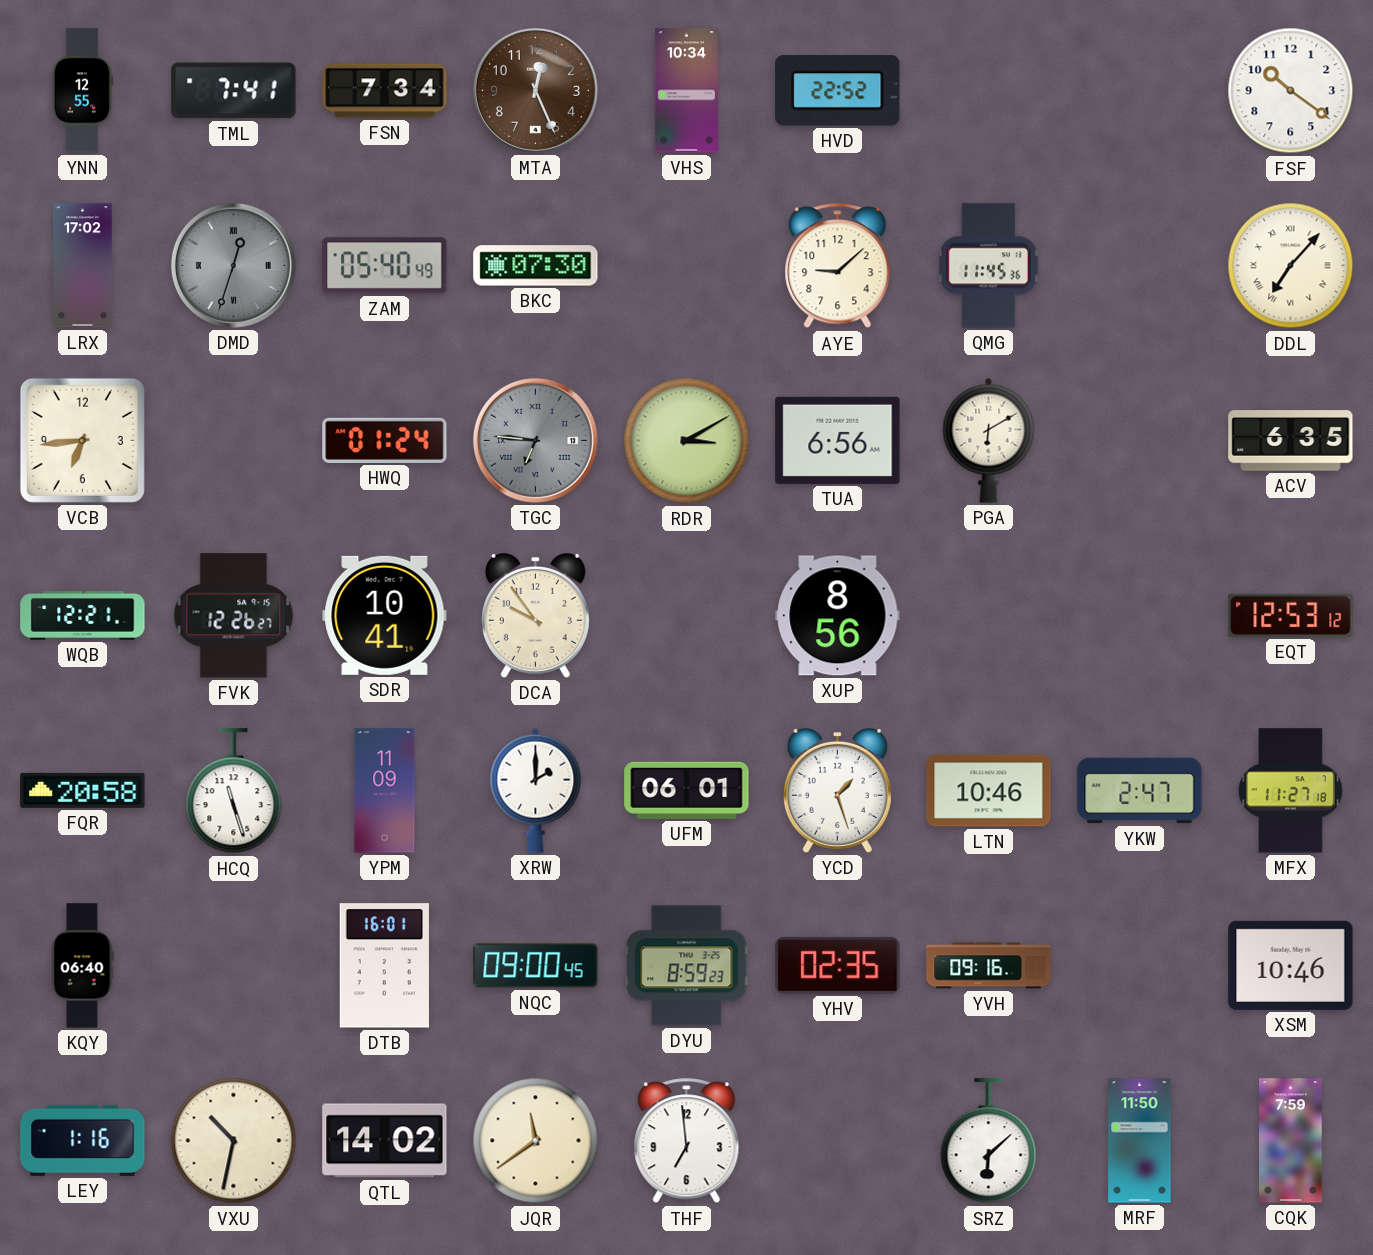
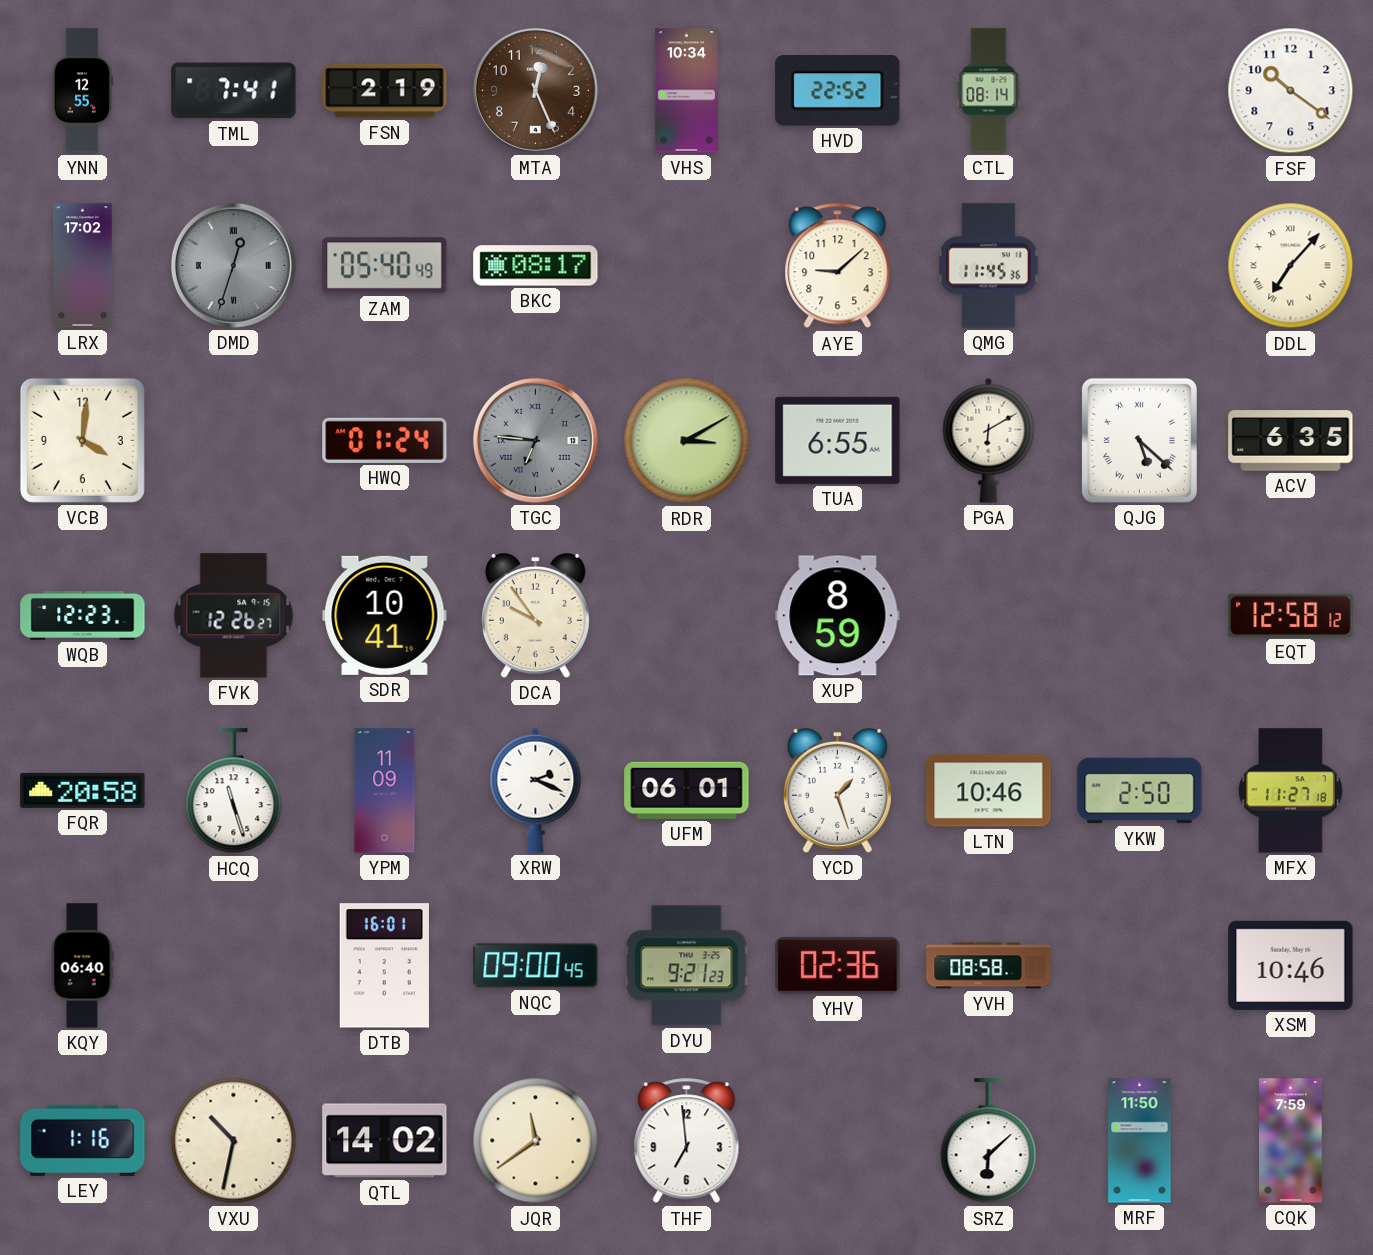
FSN: 7:34 -> 2:19 (385, 91)
CTL: none -> 08:14 (989, 91)
BKC: 07:30 -> 08:17 (536, 266)
VCB: 6:44 -> 4:01 (82, 440)
TUA: 6:56 -> 6:55 (838, 440)
QJG: none -> 5:22 (1139, 440)
WQB: 12:21 -> 12:23 (83, 616)
XUP: 8:56 -> 8:59 (838, 616)
EQT: 12:53 -> 12:58 (1291, 615)
XRW: 2:00 -> 2:19 (536, 790)
YKW: 2:47 -> 2:50 (1140, 791)
DYU: 8:59 -> 9:21 (687, 966)
YHV: 02:35 -> 02:36 (838, 965)
YVH: 09:16 -> 08:58 (989, 966)
